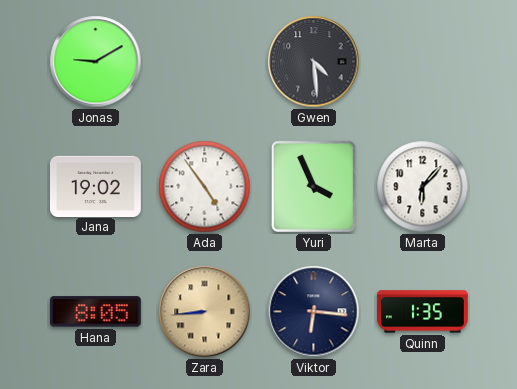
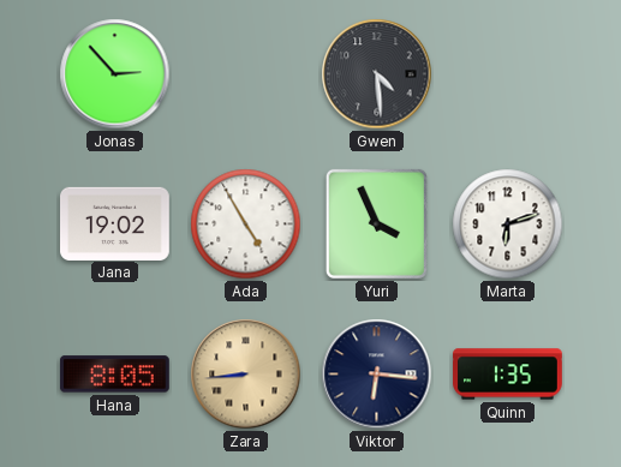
Jonas: 9:10 -> 2:53 (115, 74)
Ada: 4:54 -> 4:55 (246, 224)
Marta: 6:07 -> 6:12 (508, 224)
